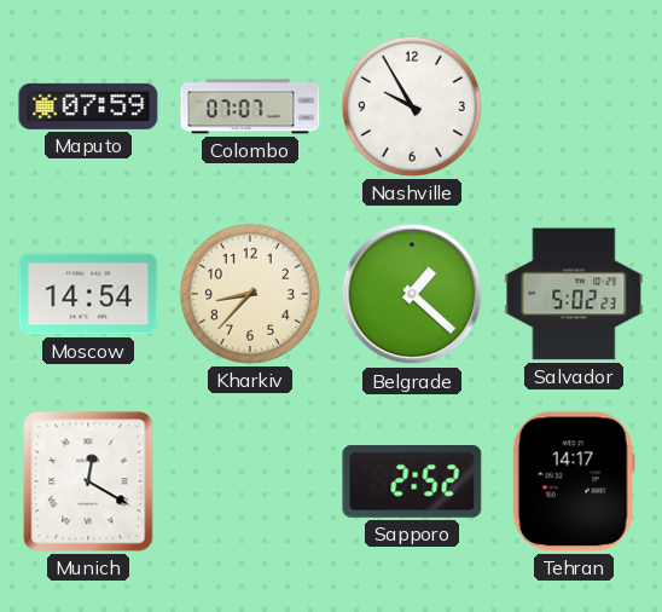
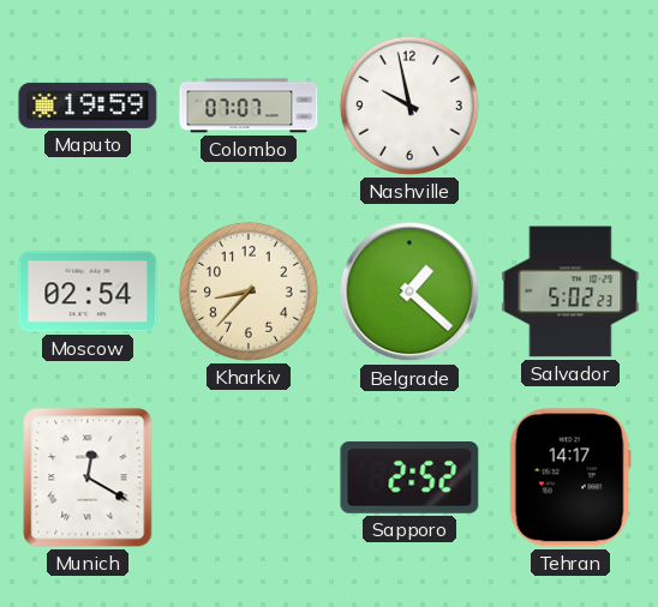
Maputo: 07:59 -> 19:59 (88, 106)
Nashville: 9:55 -> 9:58 (409, 106)
Moscow: 14:54 -> 02:54 (88, 292)
